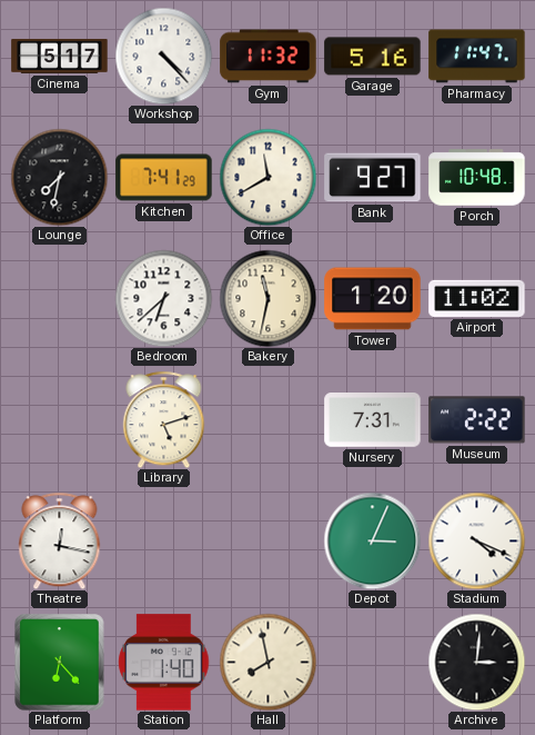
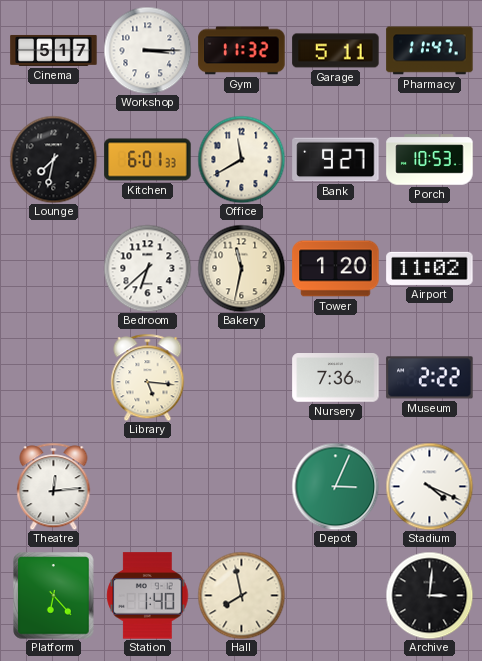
Workshop: 4:23 -> 3:15 (147, 50)
Garage: 5:16 -> 5:11 (336, 51)
Kitchen: 7:41 -> 6:01 (148, 160)
Porch: 10:48 -> 10:53 (430, 160)
Library: 5:12 -> 5:16 (148, 377)
Nursery: 7:31 -> 7:36 (336, 378)
Theatre: 12:17 -> 12:14 (54, 486)
